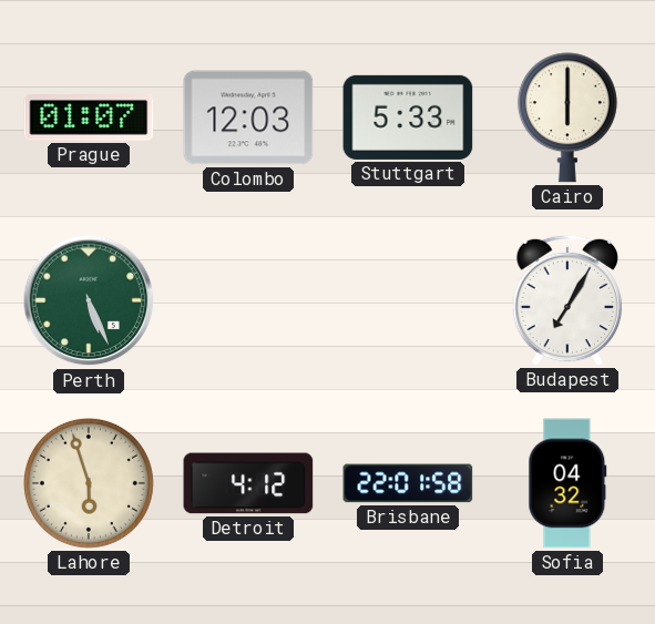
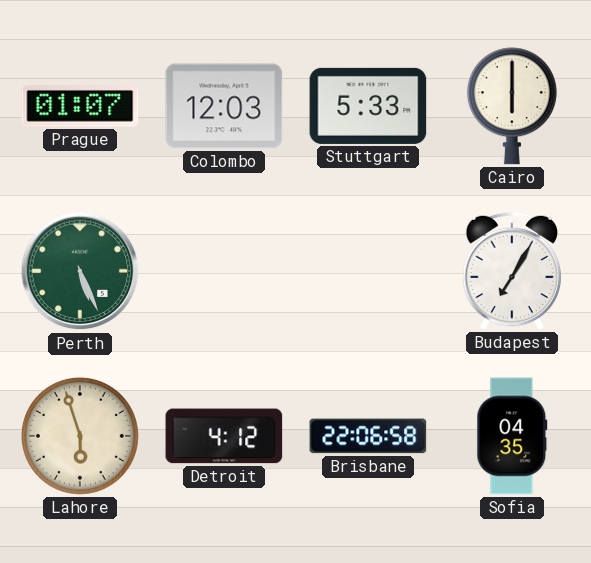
Brisbane: 22:01 -> 22:06 (368, 436)
Sofia: 04:32 -> 04:35 (512, 436)
